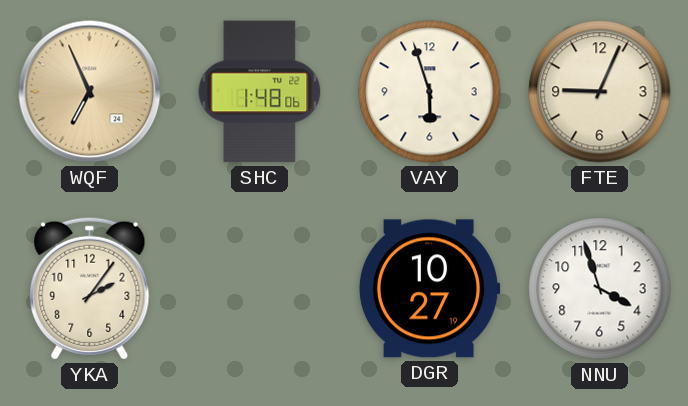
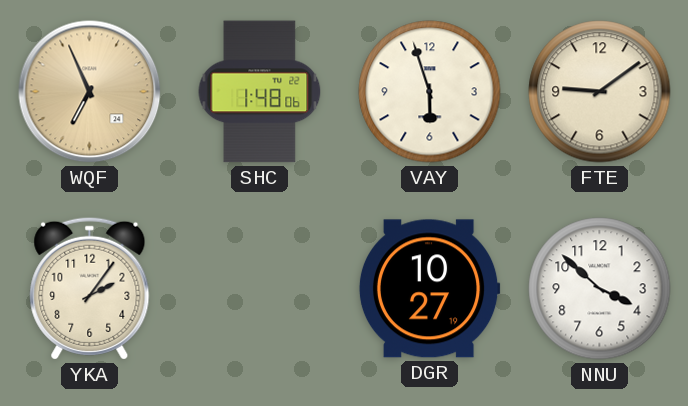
FTE: 9:04 -> 9:09 (600, 92)
NNU: 3:57 -> 3:52 (600, 289)
